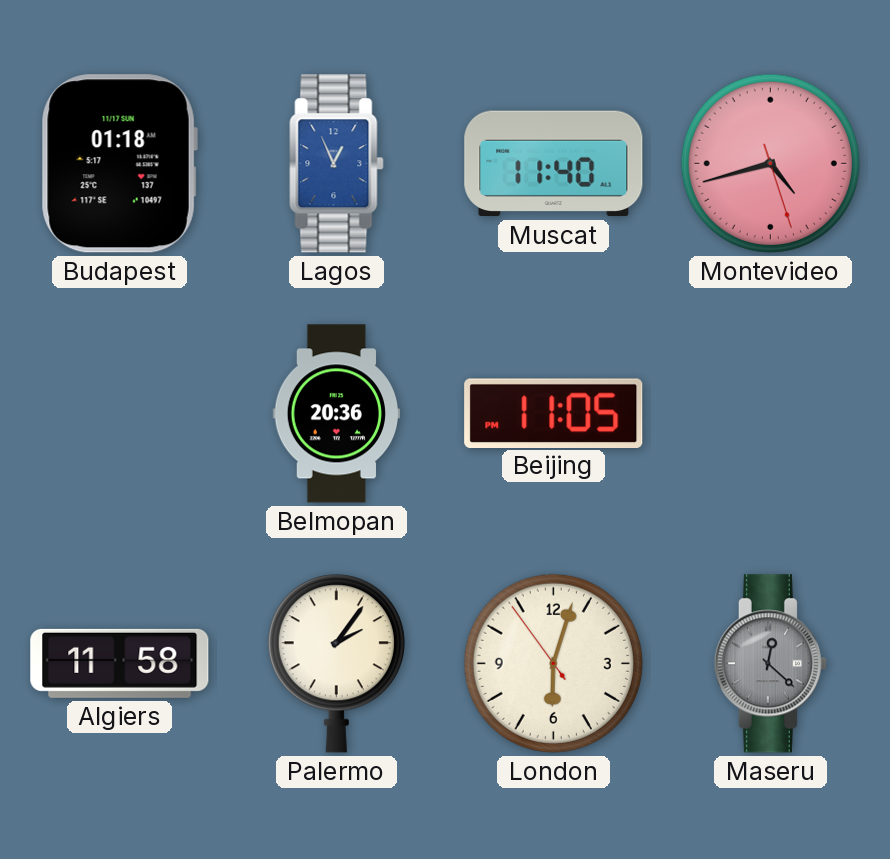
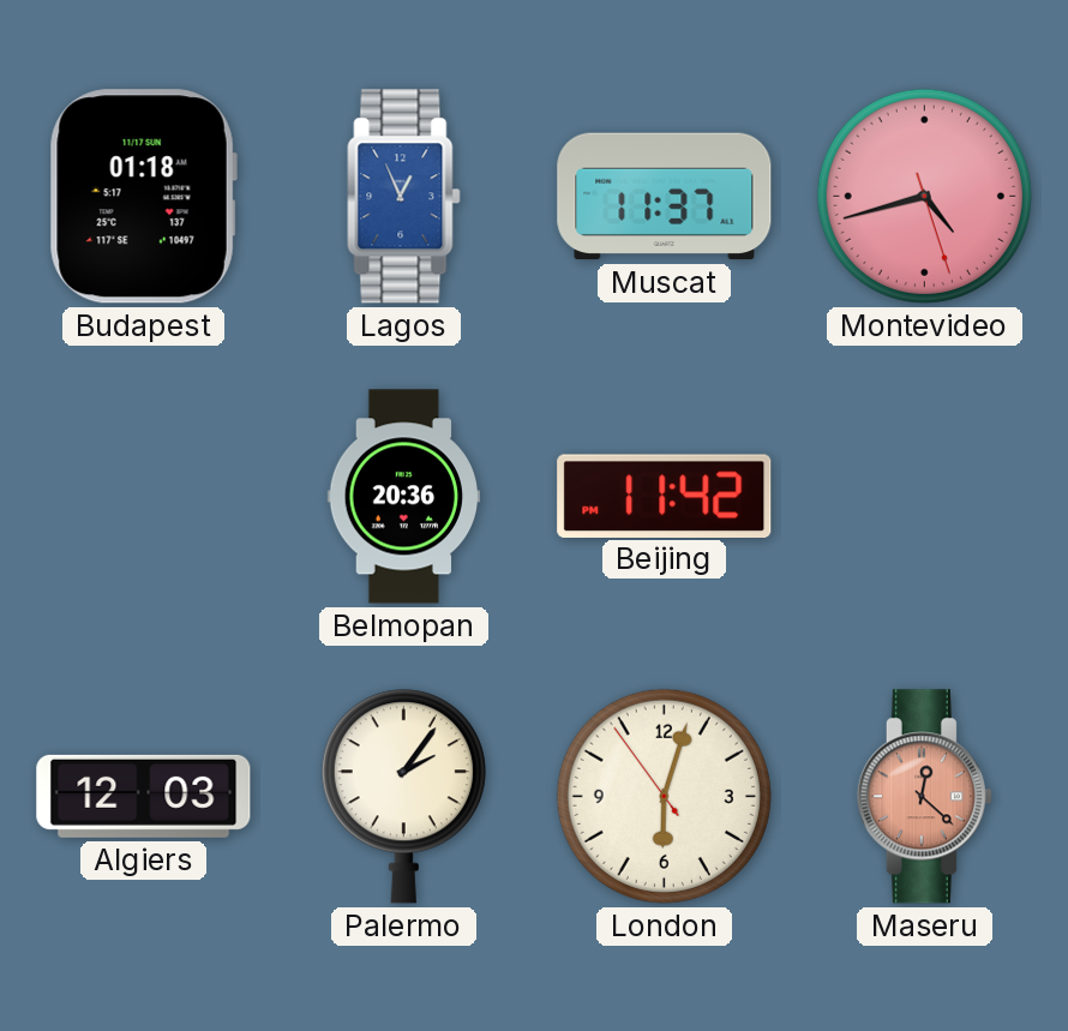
Muscat: 11:40 -> 11:37 (665, 197)
Beijing: 11:05 -> 11:42 (665, 496)
Algiers: 11:58 -> 12:03 (144, 796)
Maseru dial: grey -> salmon (924, 797)
